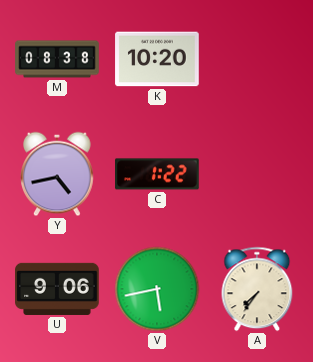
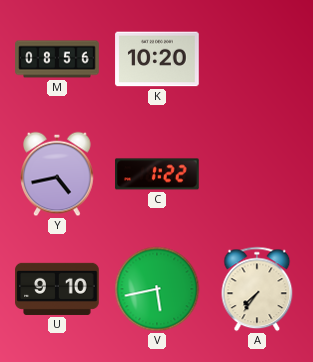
M: 08:38 -> 08:56 (57, 59)
U: 9:06 -> 9:10 (57, 289)
